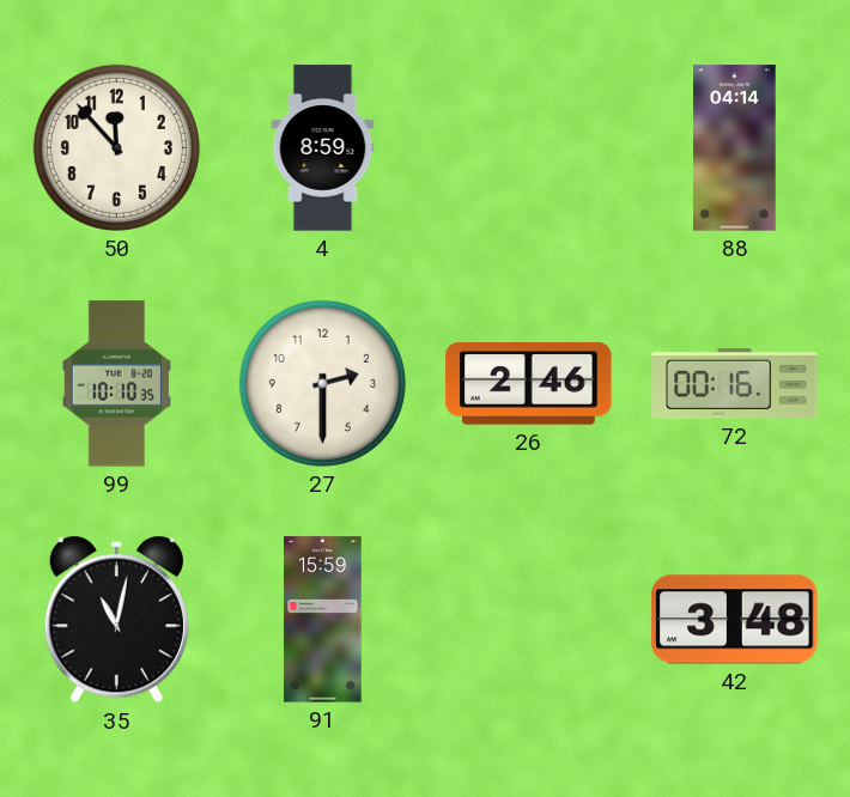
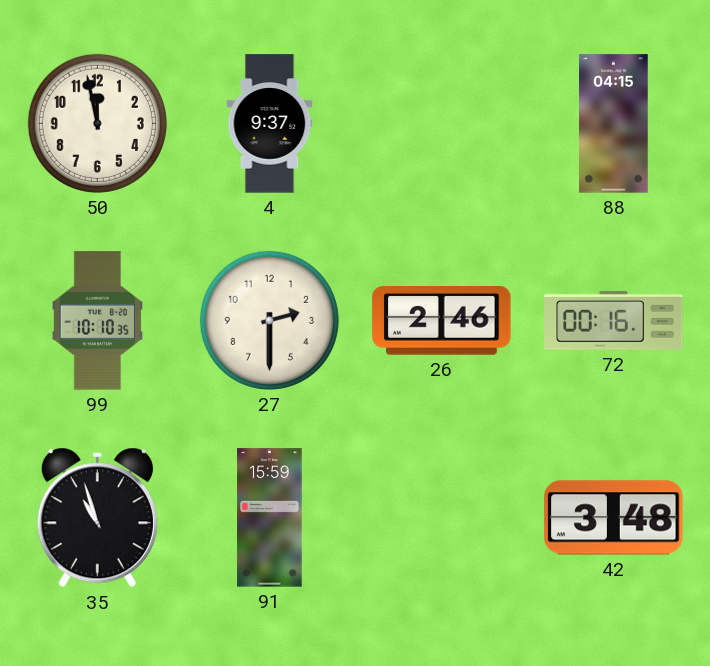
50: 11:53 -> 11:58 (97, 123)
4: 8:59 -> 9:37 (270, 124)
88: 04:14 -> 04:15 (614, 124)
35: 11:02 -> 10:57 (97, 518)
